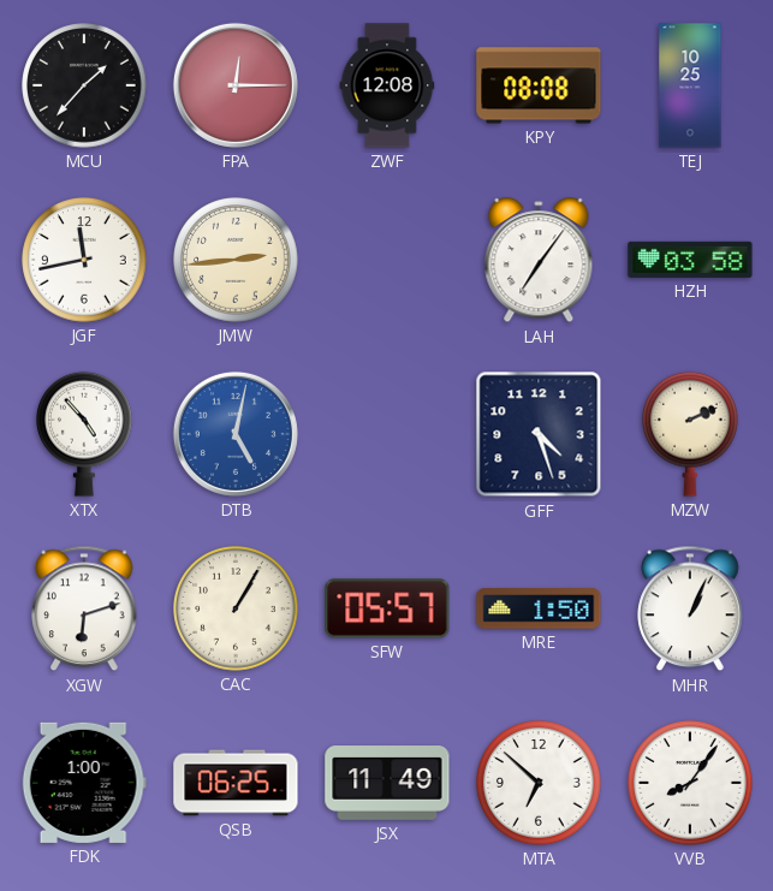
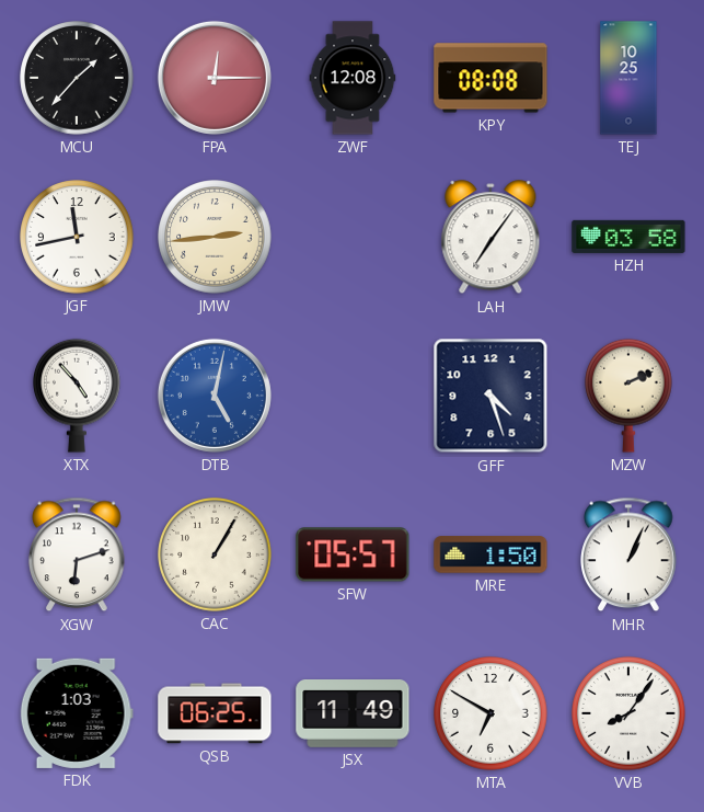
FDK: 1:00 -> 1:03 (77, 713)
MTA: 6:52 -> 6:50 (491, 713)
